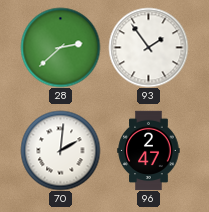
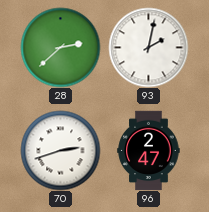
93: 1:54 -> 2:02 (148, 47)
70: 2:01 -> 2:42 (60, 150)
